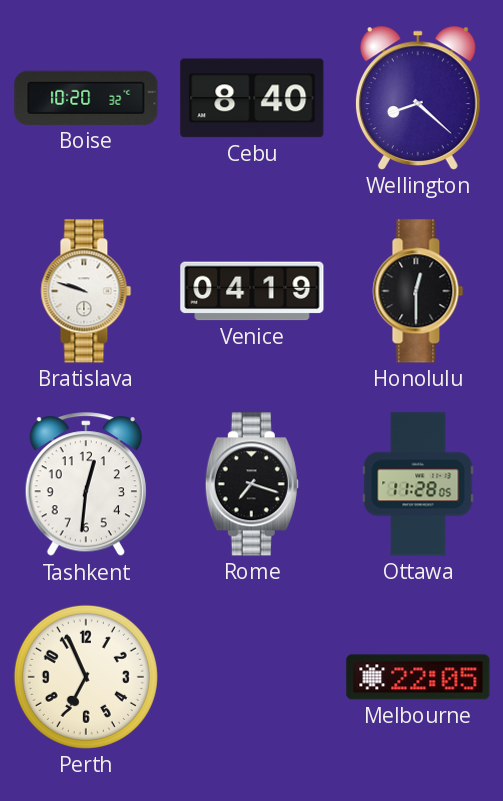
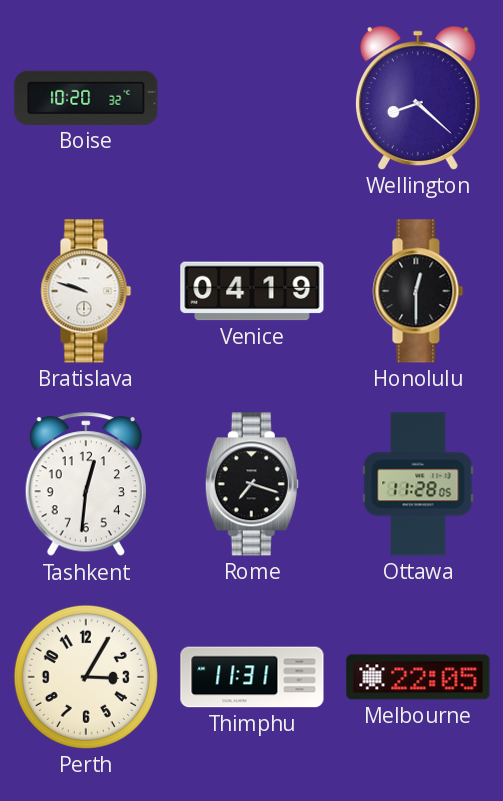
Cebu: 8:40 -> none (252, 98)
Perth: 6:56 -> 3:05 (86, 677)
Thimphu: none -> 11:31 (252, 677)
